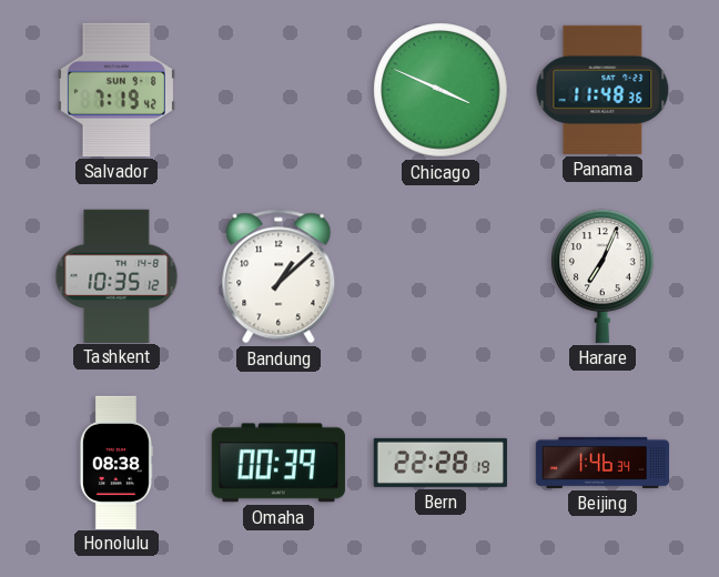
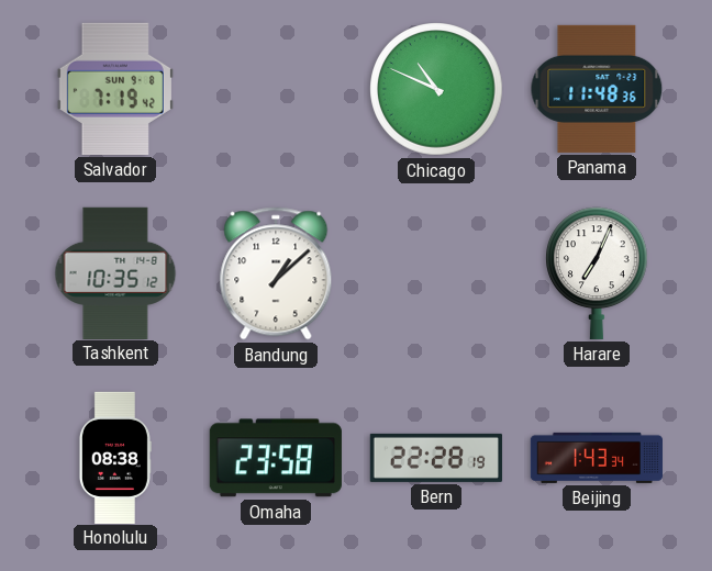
Chicago: 3:49 -> 10:49 (436, 89)
Omaha: 00:39 -> 23:58 (276, 458)
Beijing: 1:46 -> 1:43 (596, 458)
